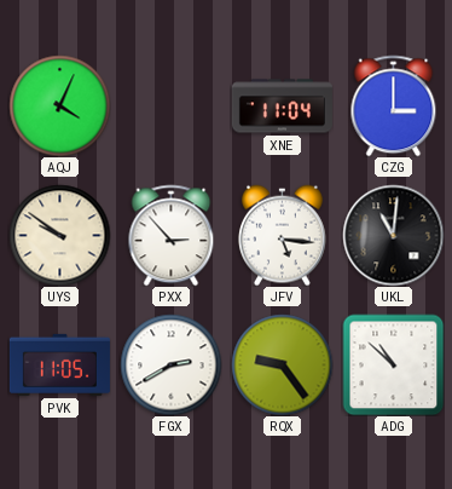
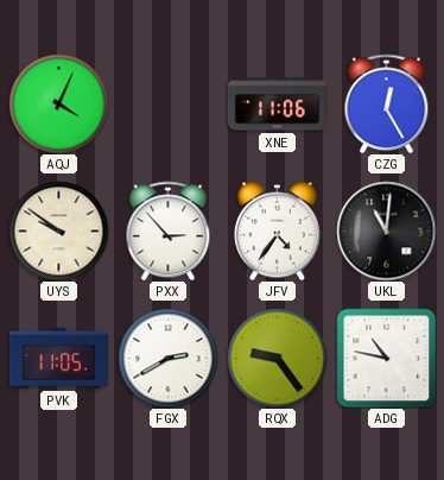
XNE: 11:04 -> 11:06 (277, 105)
CZG: 3:00 -> 12:25 (387, 103)
JFV: 5:16 -> 4:36 (277, 230)
ADG: 10:52 -> 10:47 (386, 358)
